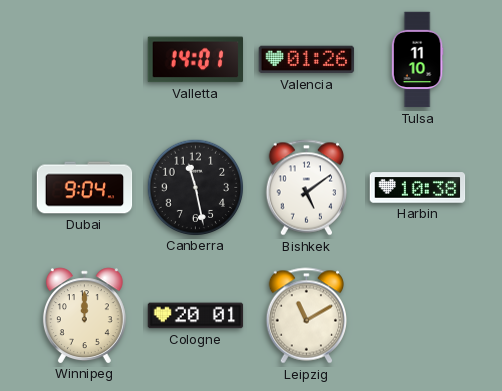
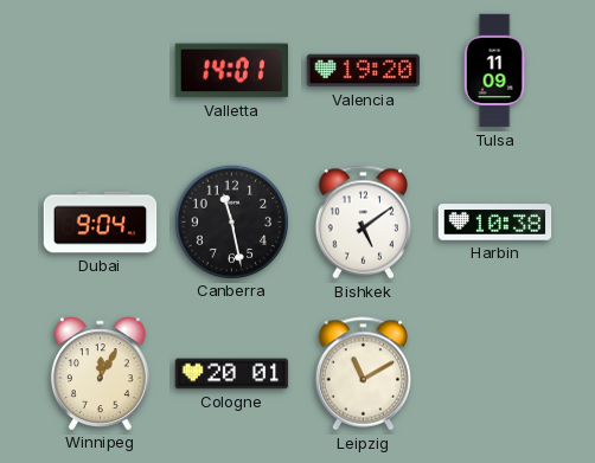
Valencia: 01:26 -> 19:20 (364, 71)
Tulsa: 11:10 -> 11:09 (494, 71)
Winnipeg: 12:00 -> 12:05 (100, 373)
